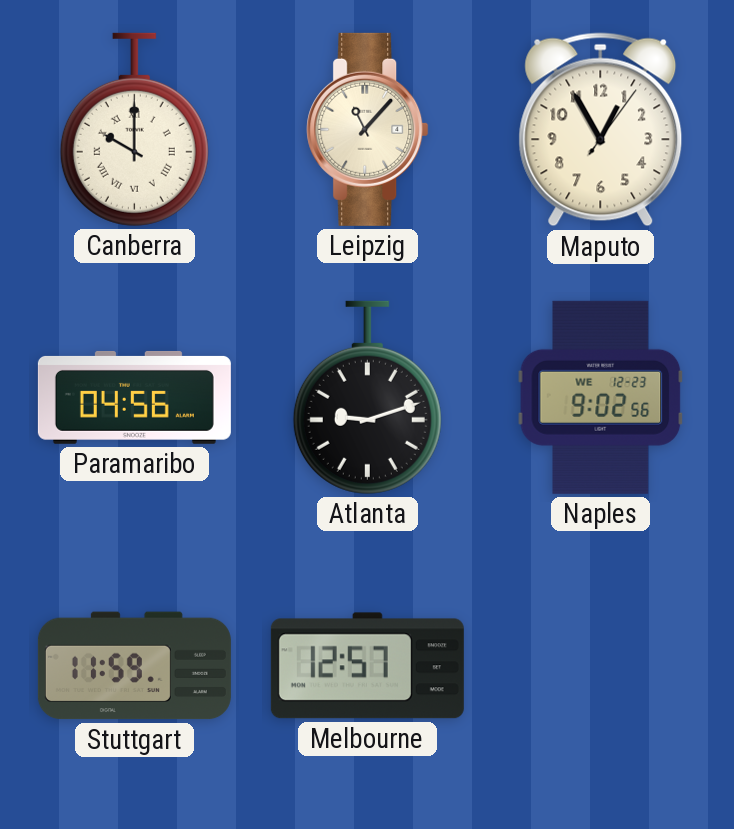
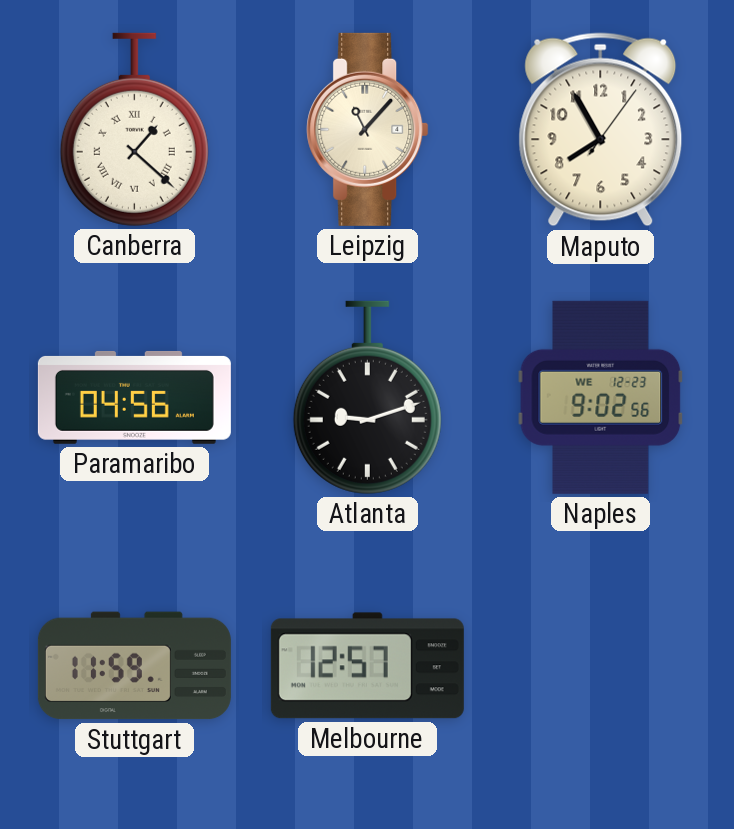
Canberra: 10:00 -> 1:22 (134, 129)
Maputo: 12:55 -> 7:55 (601, 130)
